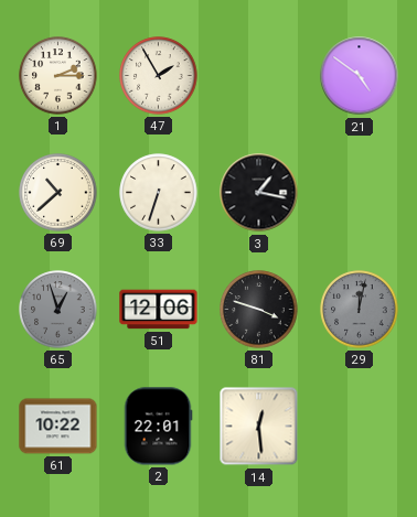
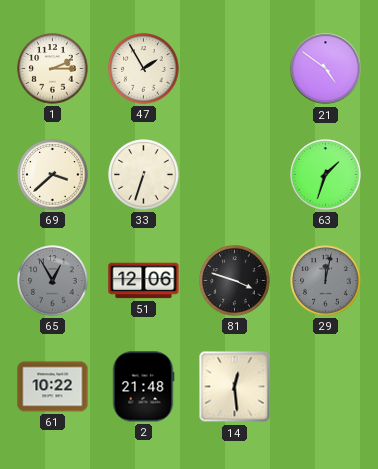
69: 10:38 -> 3:38 (53, 175)
3: 1:17 -> none (259, 193)
63: none -> 1:33 (326, 175)
65: 12:57 -> 12:55 (53, 281)
2: 22:01 -> 21:48 (143, 387)
